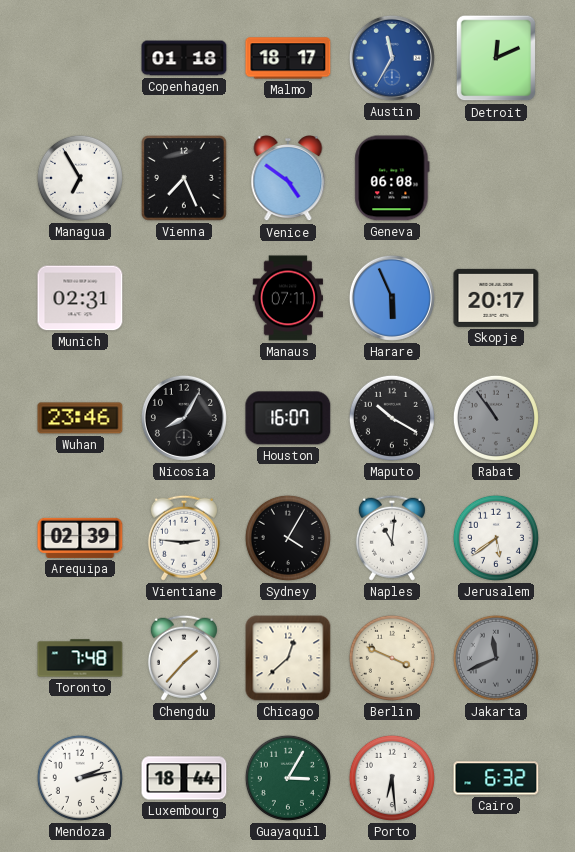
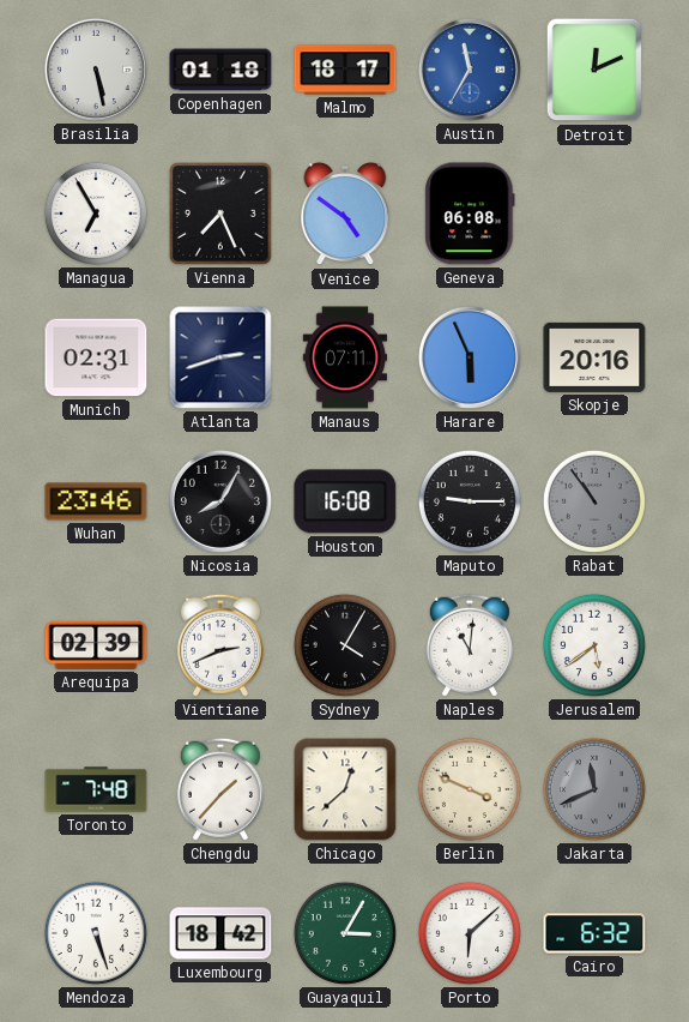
Brasilia: none -> 5:28 (96, 70)
Atlanta: none -> 2:42 (220, 357)
Skopje: 20:17 -> 20:16 (594, 357)
Houston: 16:07 -> 16:08 (345, 501)
Maputo: 10:20 -> 9:15 (470, 501)
Vientiane: 2:46 -> 2:41 (220, 645)
Mendoza: 2:13 -> 5:27 (96, 933)
Luxembourg: 18:44 -> 18:42 (220, 933)
Porto: 6:29 -> 6:08 (470, 933)
